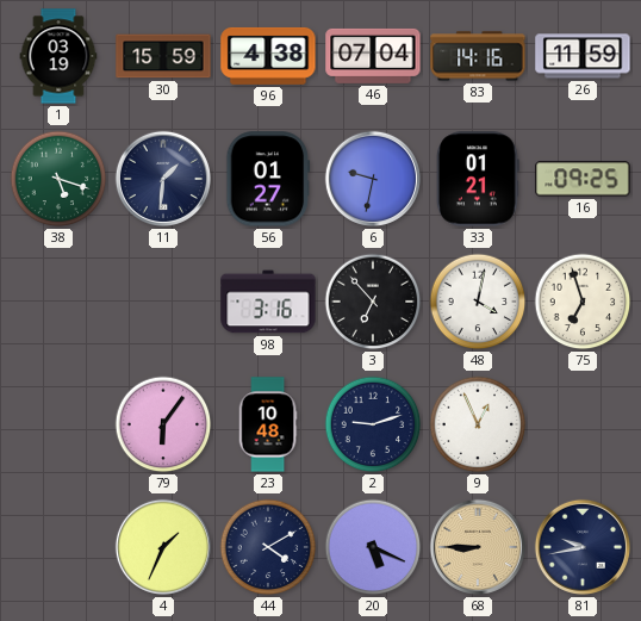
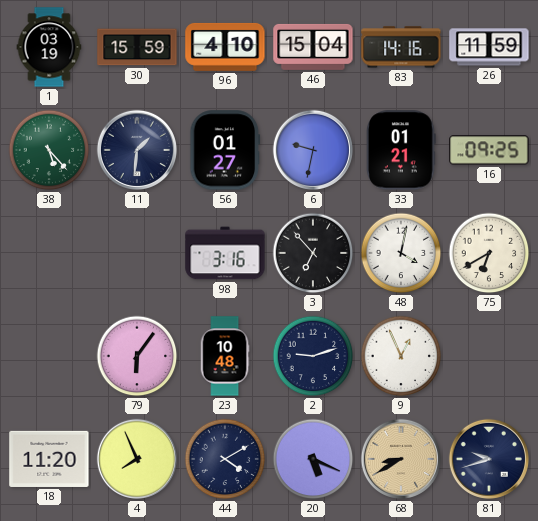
96: 4:38 -> 4:10 (225, 47)
46: 07:04 -> 15:04 (313, 47)
38: 5:18 -> 5:23 (49, 150)
75: 6:57 -> 6:40 (489, 253)
18: none -> 11:20 (49, 459)
4: 1:34 -> 7:56 (137, 459)
68: 8:45 -> 8:40 (401, 459)
81: 9:43 -> 9:42 (489, 459)
